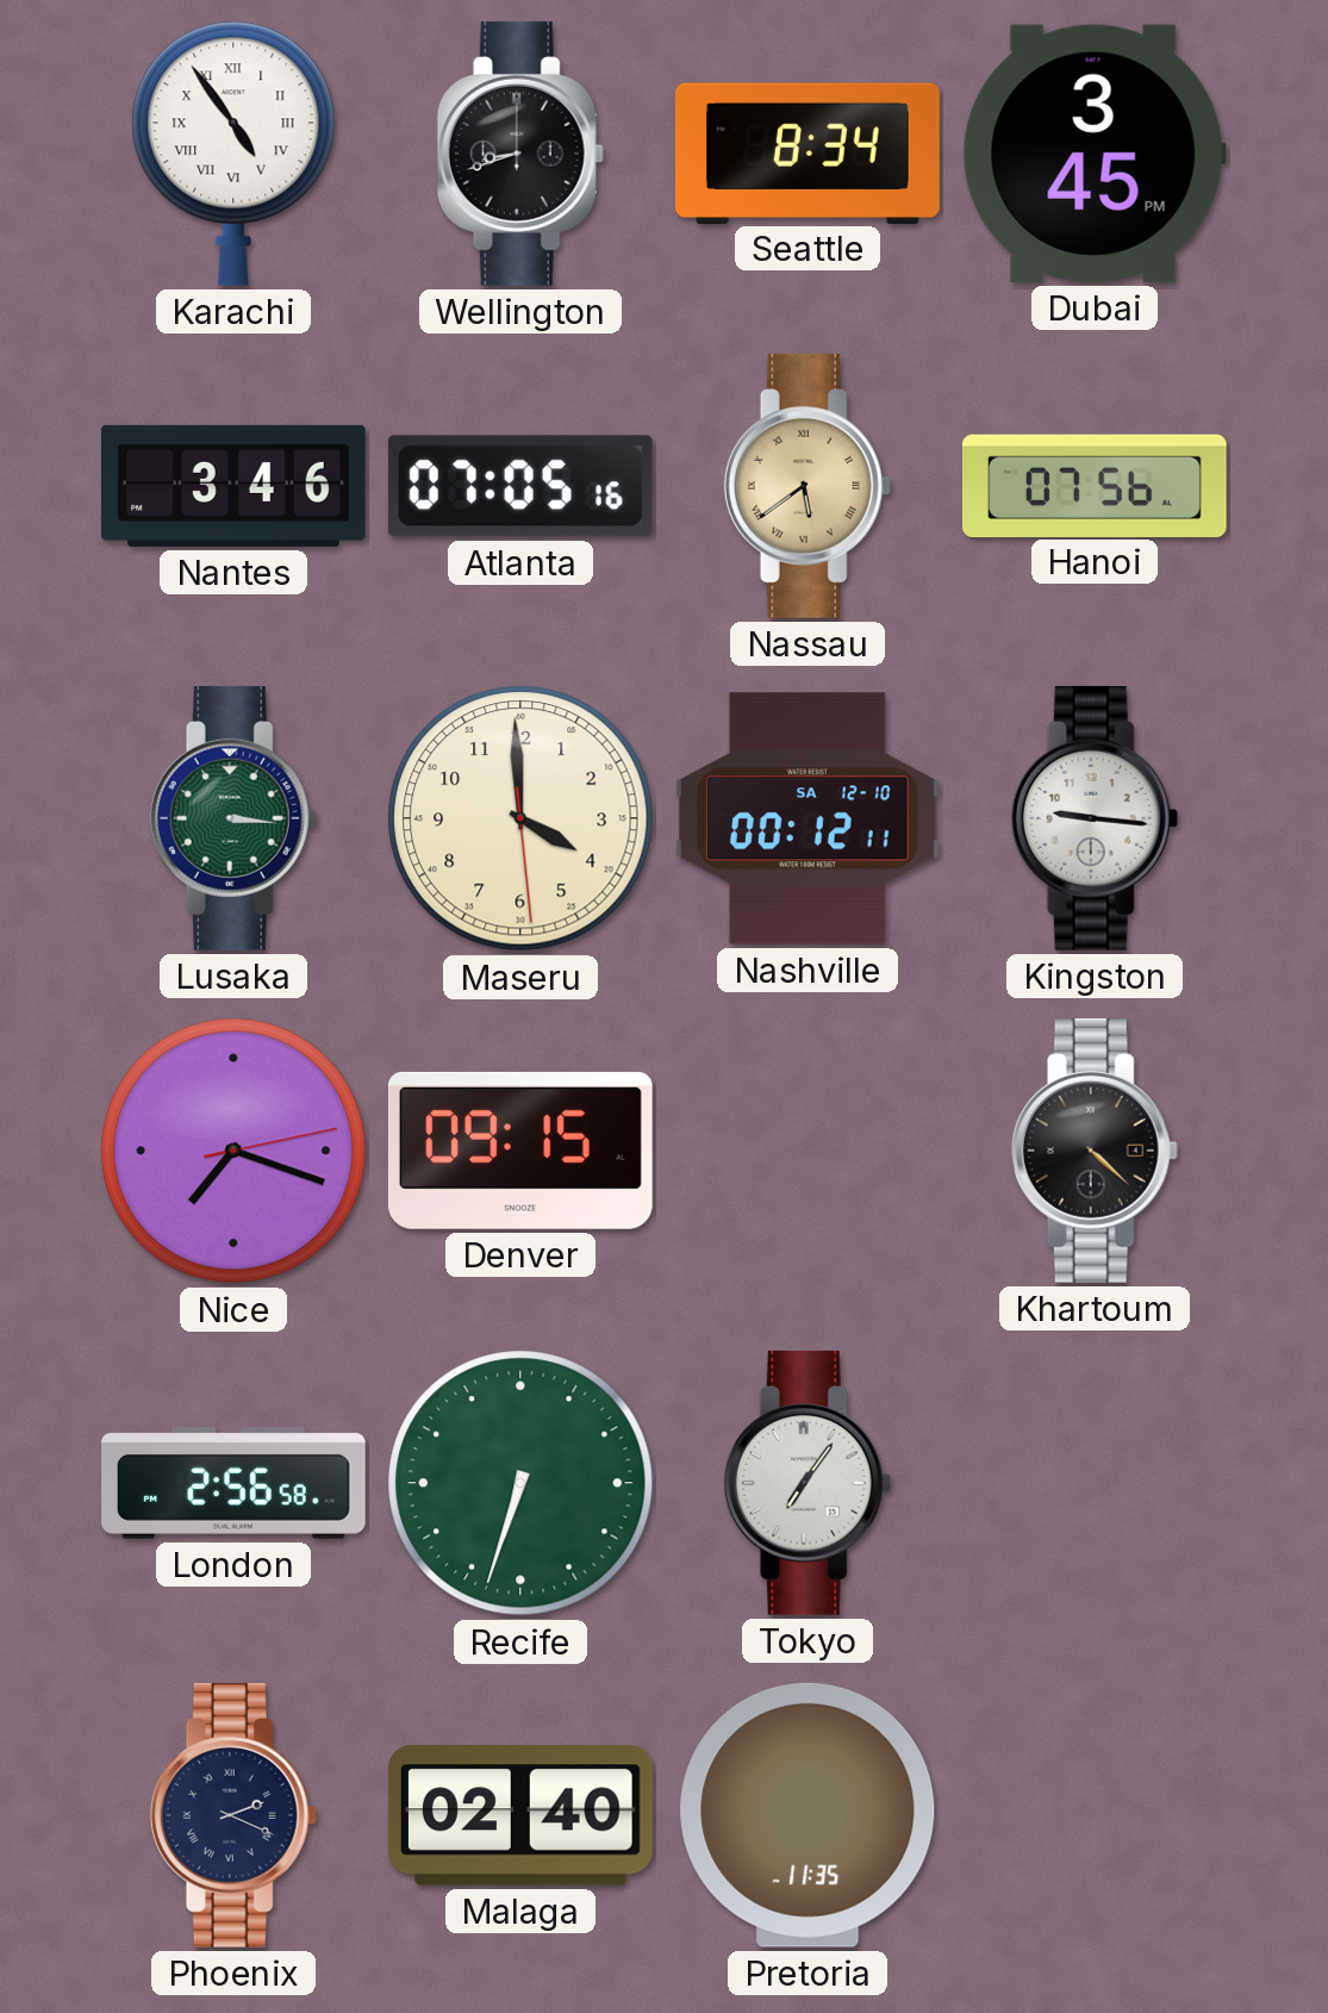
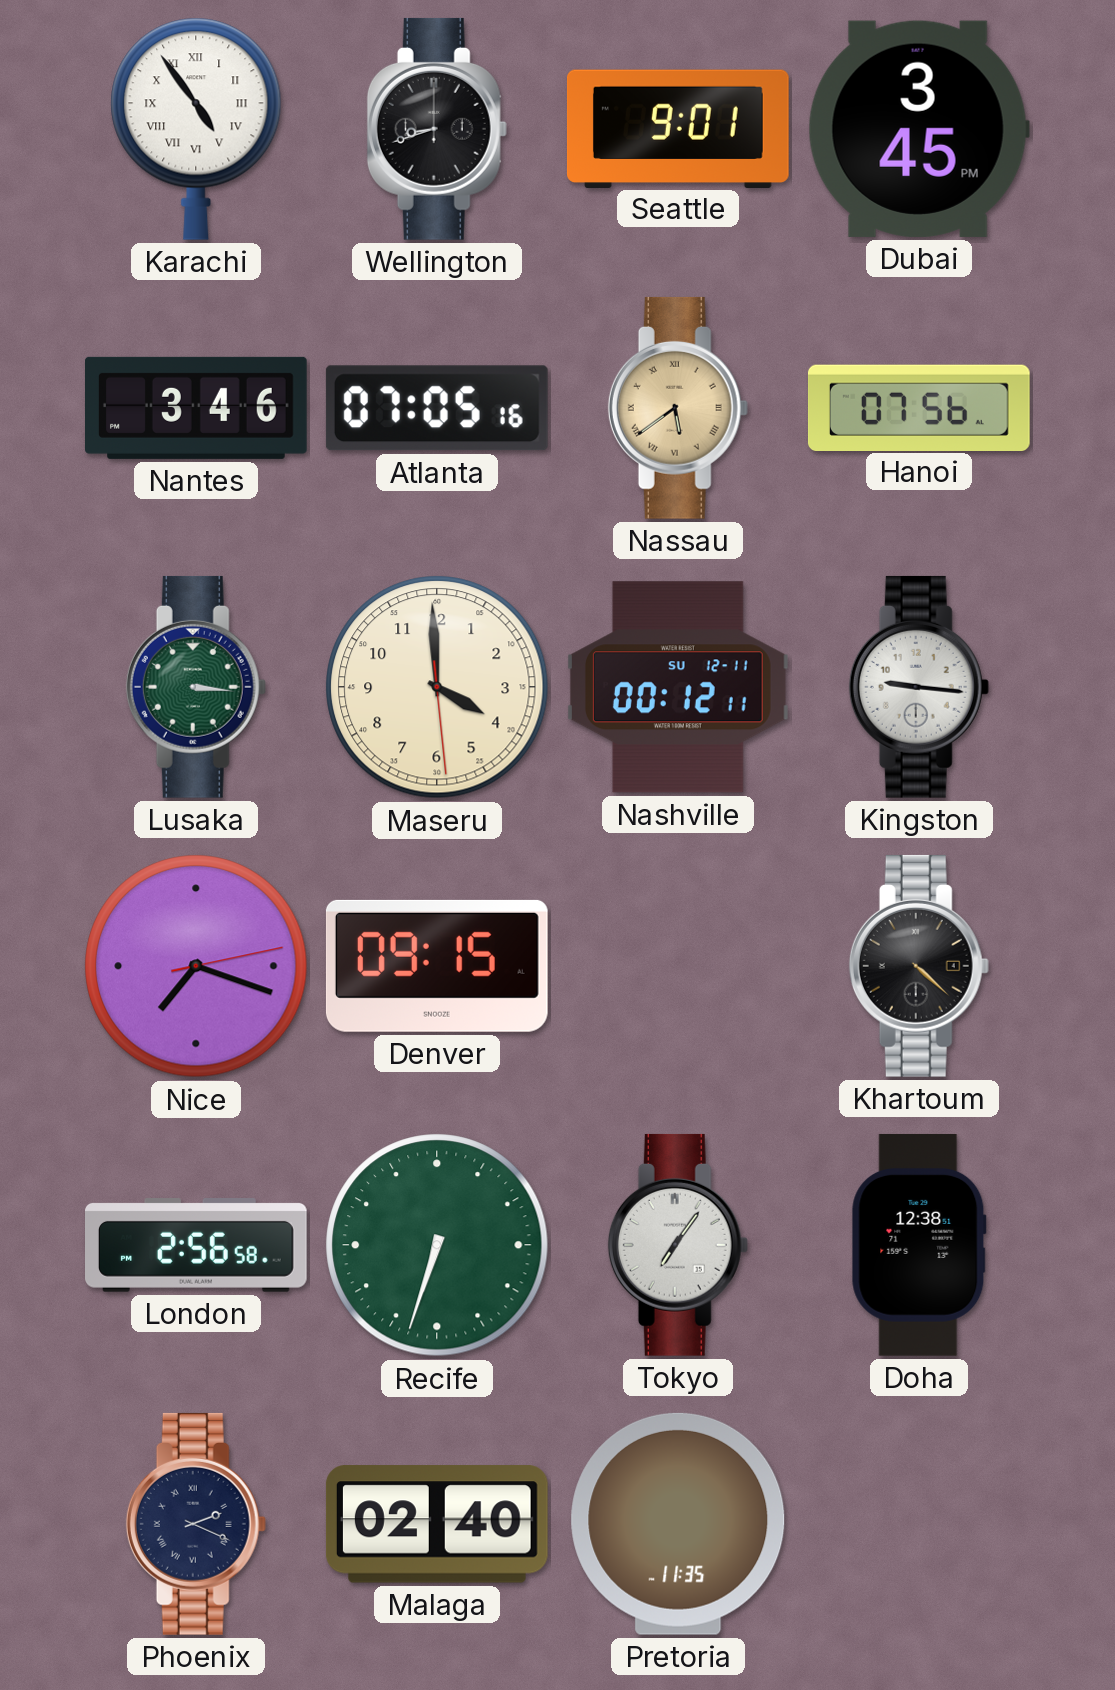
Seattle: 8:34 -> 9:01 (678, 128)
Nashville date: SA 12-10 -> SU 12-11 (678, 687)
Doha: none -> 12:38 (919, 1245)
